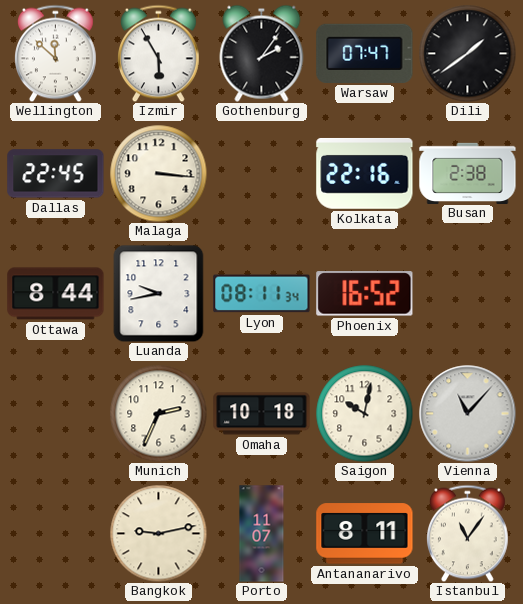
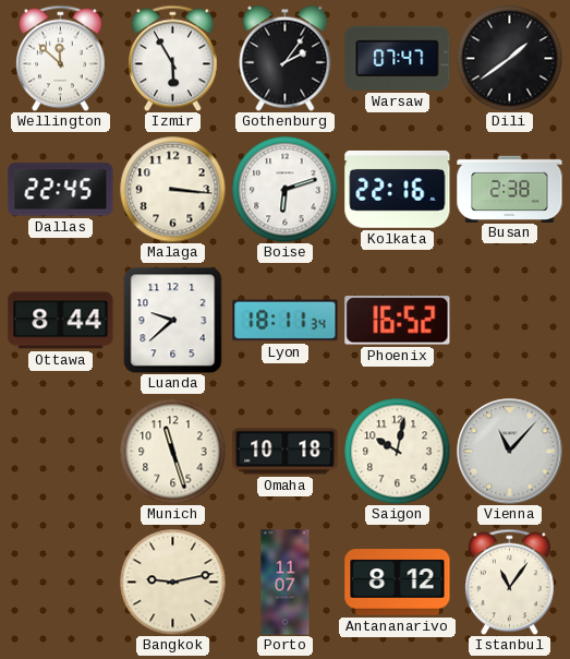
Boise: none -> 6:12 (284, 189)
Luanda: 9:43 -> 9:38 (173, 320)
Lyon: 08:11 -> 18:11 (286, 321)
Munich: 2:34 -> 11:27 (172, 451)
Antananarivo: 8:11 -> 8:12 (398, 583)
